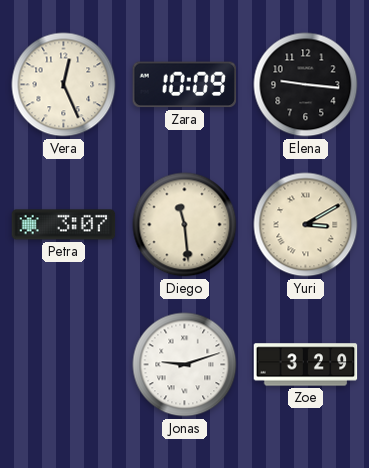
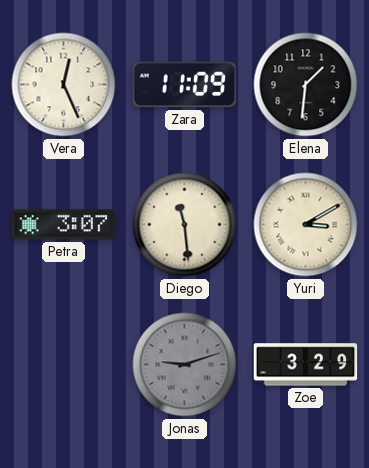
Zara: 10:09 -> 11:09 (185, 85)
Elena: 9:16 -> 1:31 (306, 85)
Jonas dial: white -> grey (185, 365)
